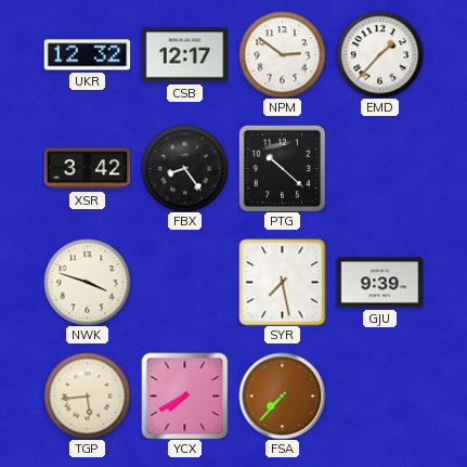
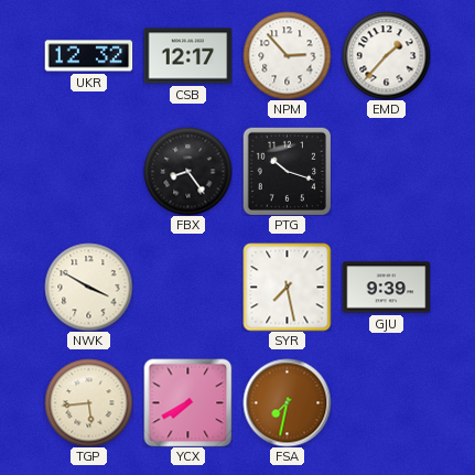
NPM: 2:51 -> 2:53 (287, 55)
XSR: 3:42 -> none (87, 169)
PTG: 10:22 -> 10:18 (287, 171)
NWK: 3:48 -> 3:50 (88, 287)
FSA: 7:37 -> 7:32 (287, 402)
